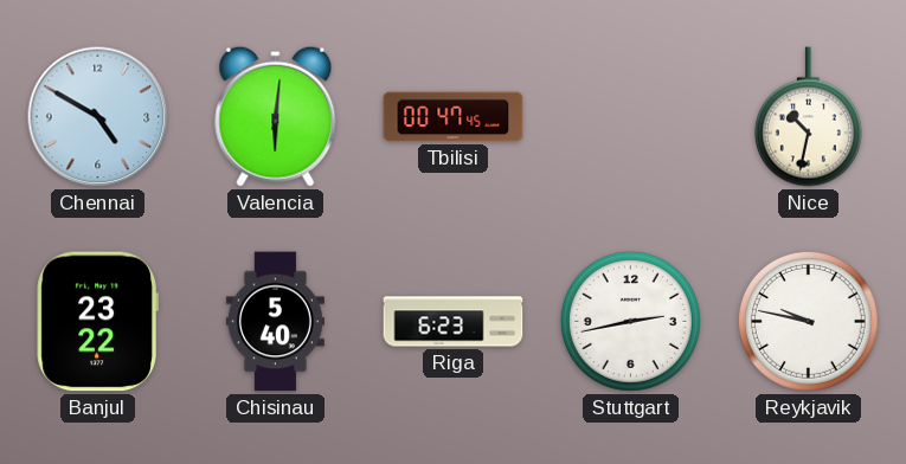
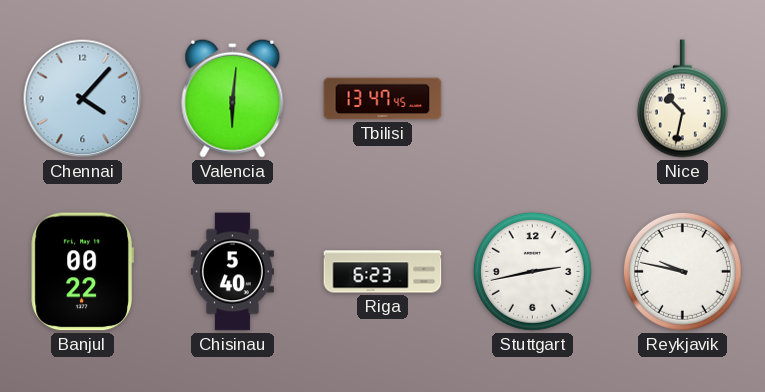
Chennai: 4:50 -> 4:07 (83, 99)
Tbilisi: 00:47 -> 13:47 (383, 99)
Banjul: 23:22 -> 00:22 (82, 272)
